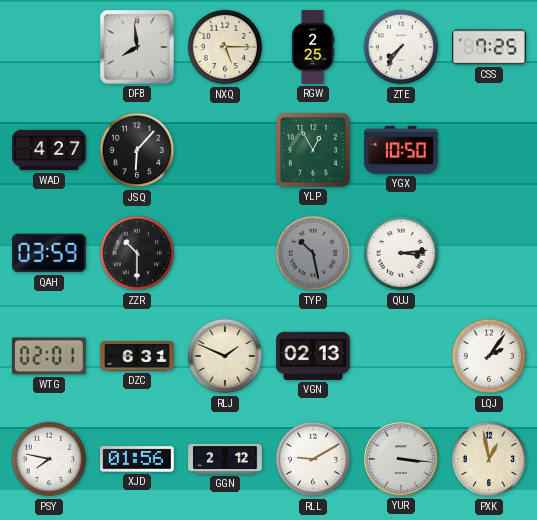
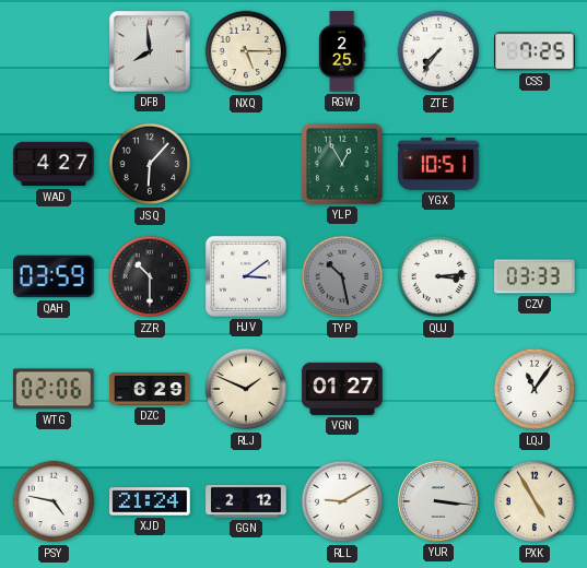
YGX: 10:50 -> 10:51 (438, 164)
HJV: none -> 3:09 (246, 276)
CZV: none -> 03:33 (535, 276)
WTG: 02:01 -> 02:06 (55, 389)
DZC: 6:31 -> 6:29 (150, 390)
VGN: 02:13 -> 01:27 (342, 389)
LQJ: 2:06 -> 11:06 (535, 389)
PSY: 7:47 -> 4:47 (54, 501)
XJD: 01:56 -> 21:24 (150, 501)
PXK: 12:58 -> 4:55 (535, 501)
